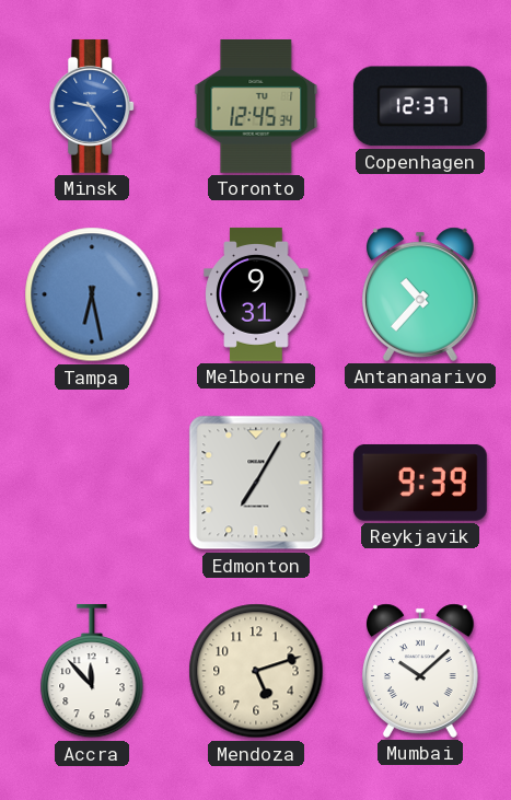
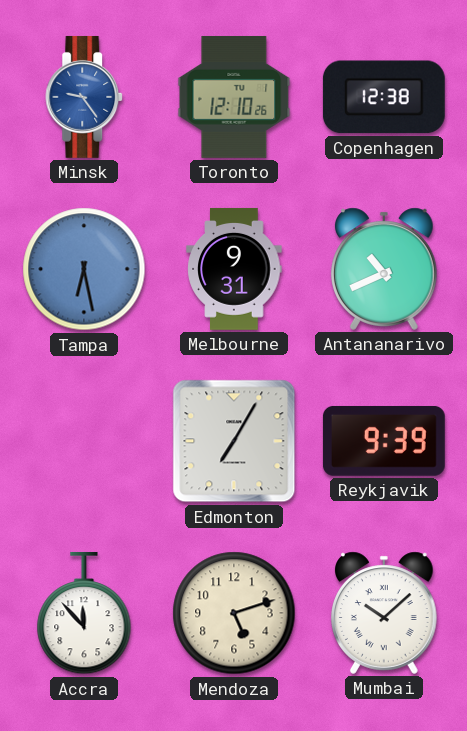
Toronto: 12:45 -> 12:10 (234, 97)
Copenhagen: 12:37 -> 12:38 (384, 97)
Antananarivo: 10:37 -> 10:41 (385, 269)
